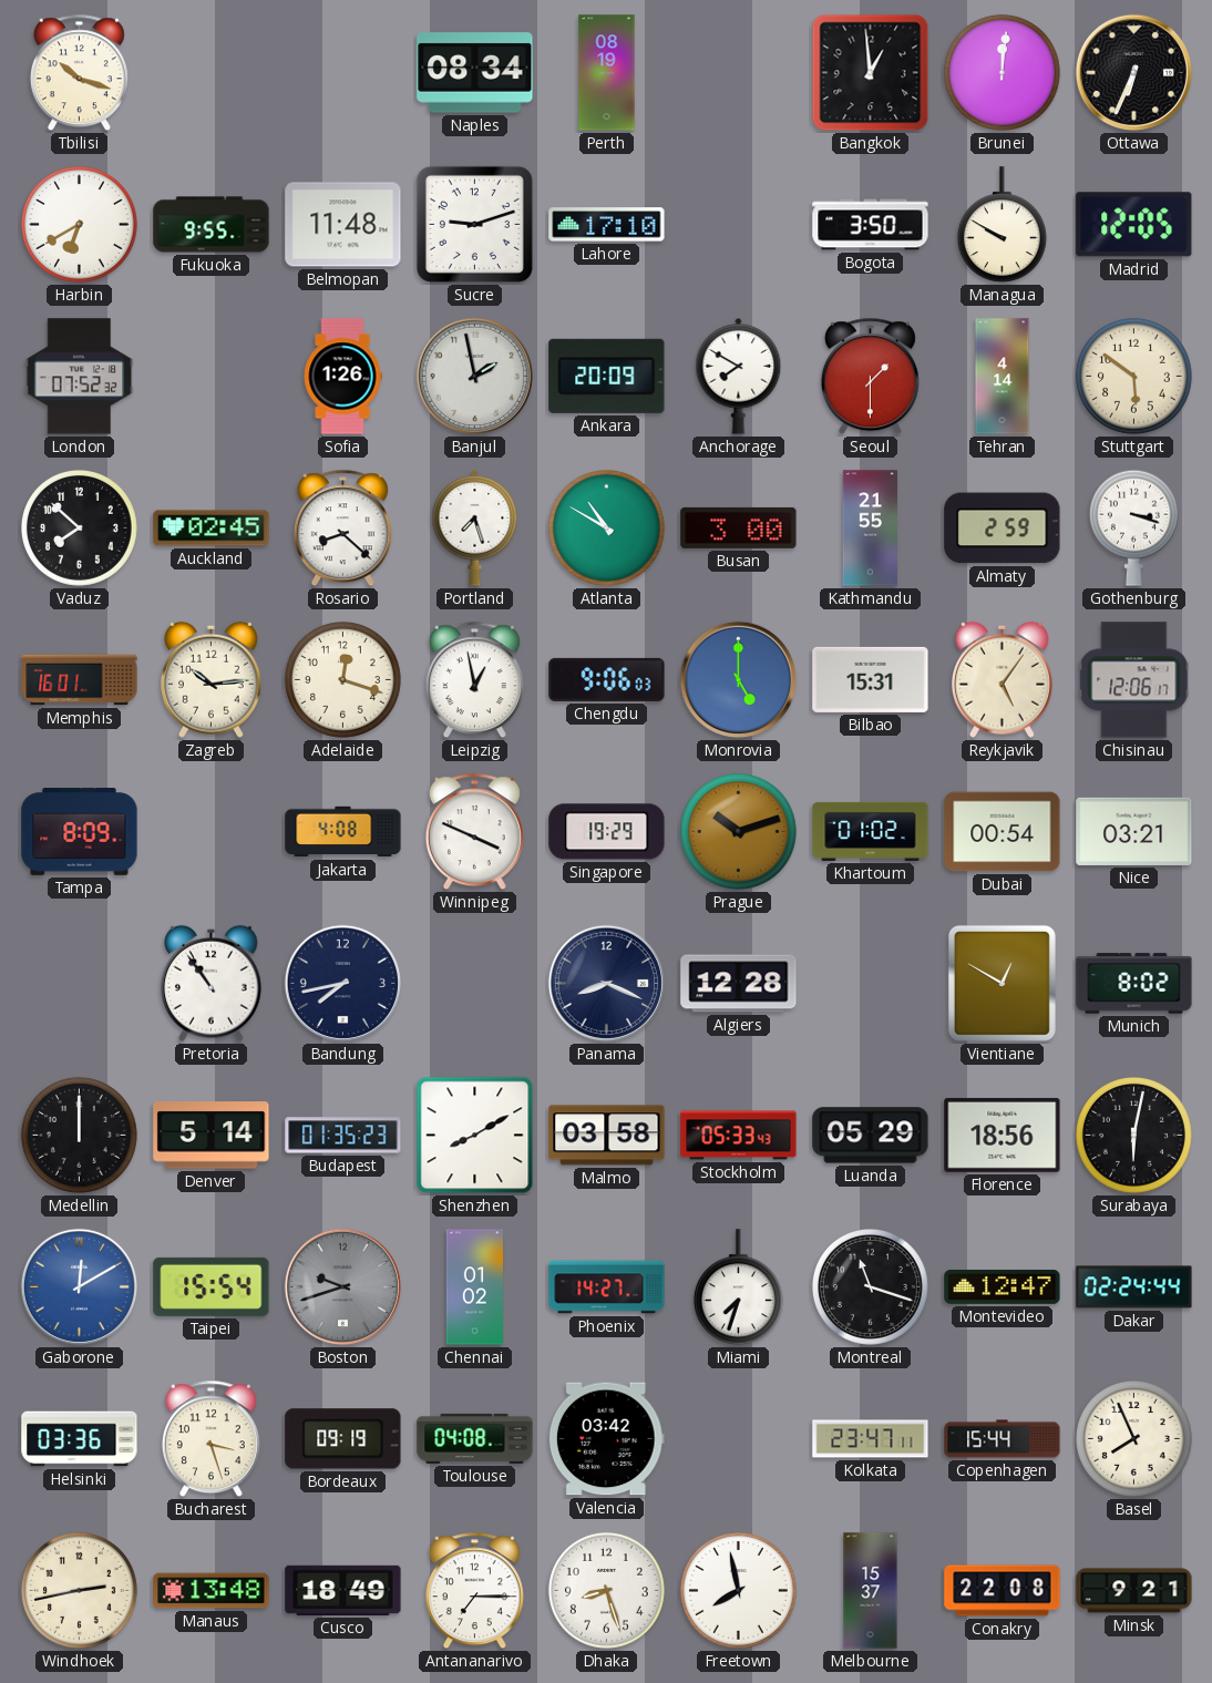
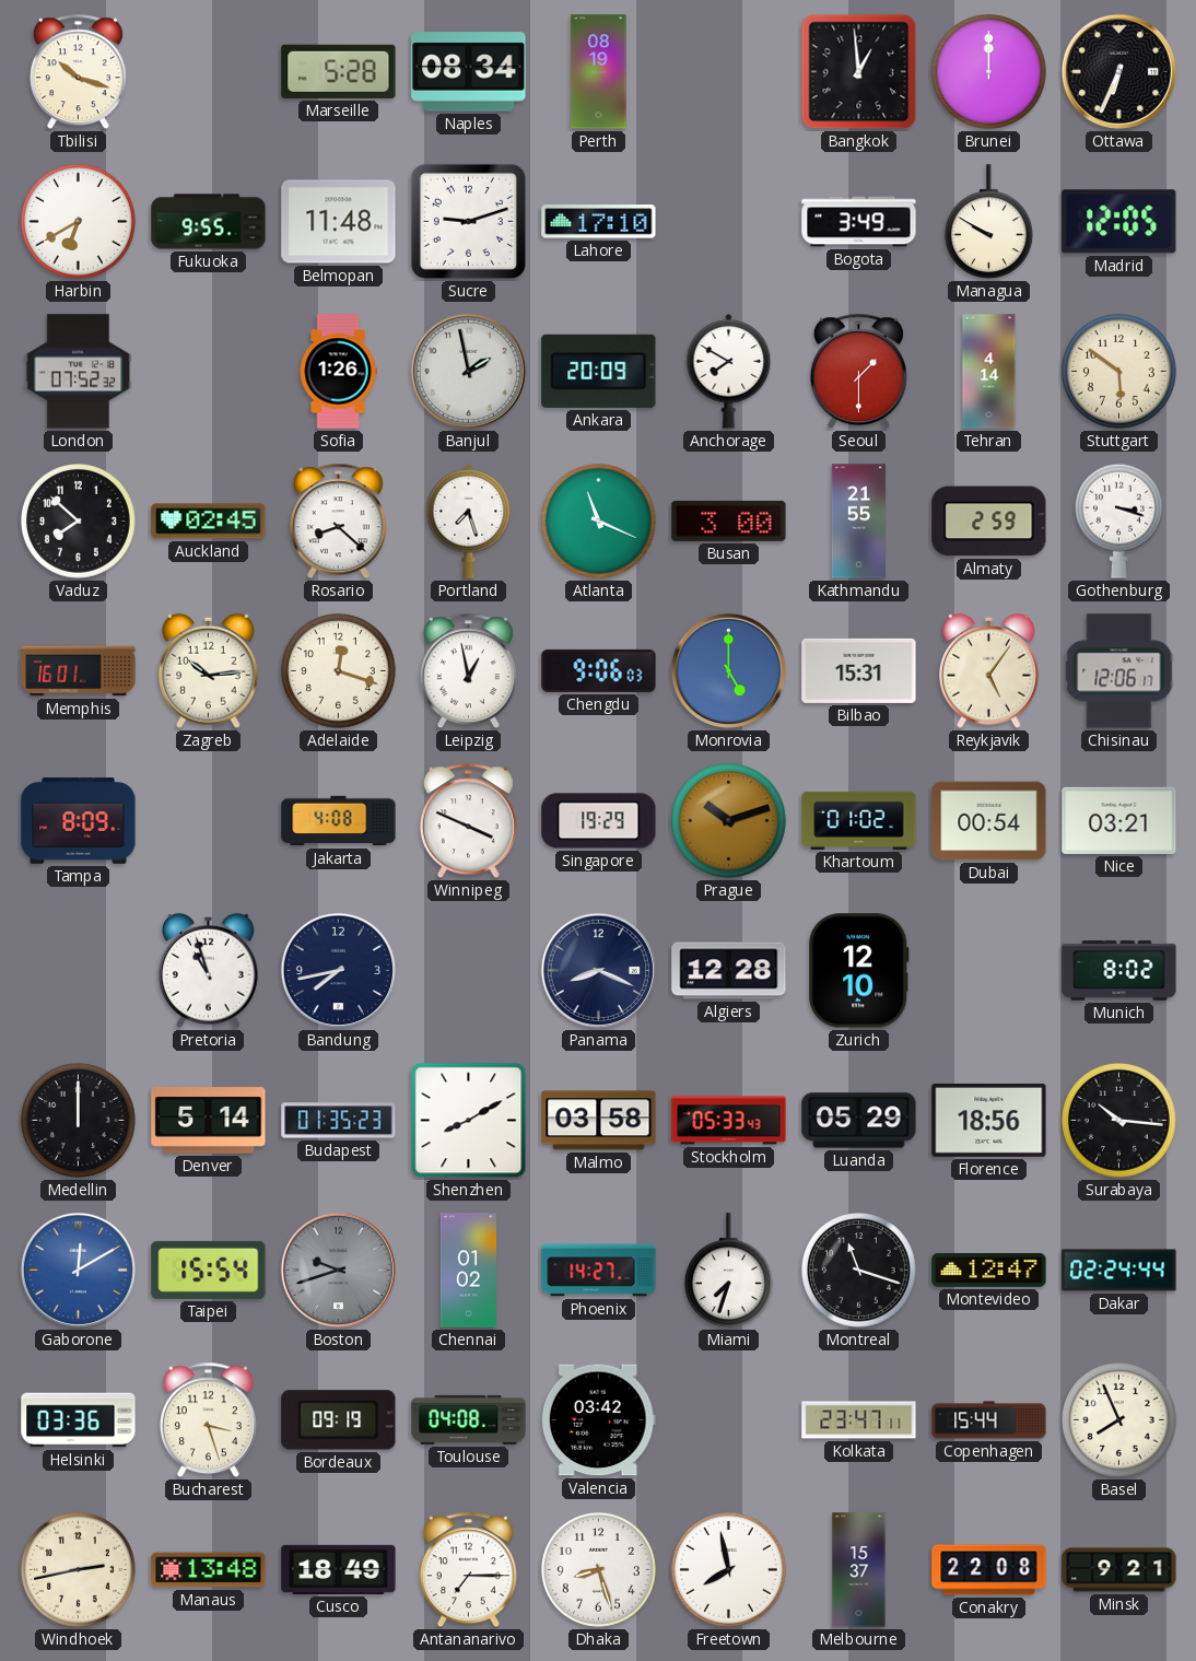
Marseille: none -> 5:28 (339, 71)
Brunei: 12:01 -> 12:00 (988, 71)
Bogota: 3:50 -> 3:49 (859, 222)
Atlanta: 10:50 -> 11:19 (598, 520)
Pretoria: 10:54 -> 10:57 (209, 970)
Zurich: none -> 12:10 (859, 971)
Vientiane: 12:50 -> none (1002, 983)
Surabaya: 6:02 -> 10:16 (1118, 1120)
